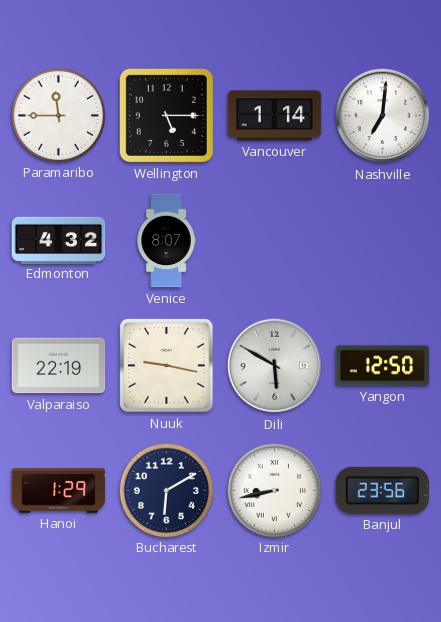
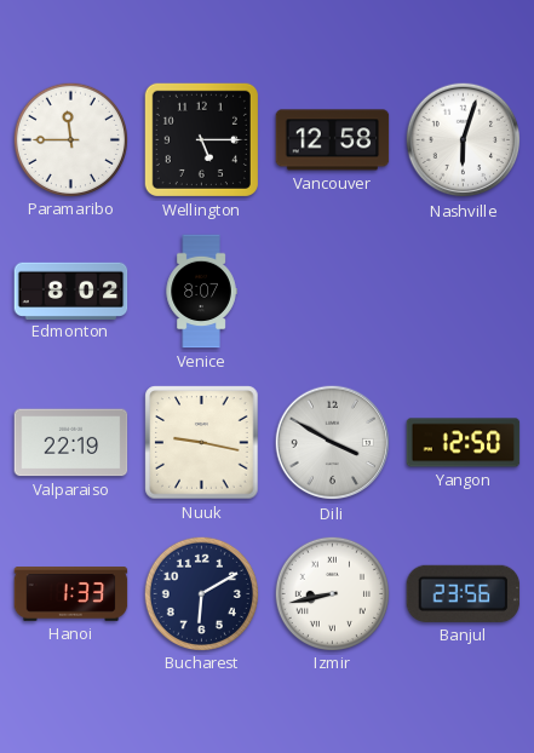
Vancouver: 1:14 -> 12:58 (333, 140)
Nashville: 7:01 -> 6:03 (464, 140)
Edmonton: 4:32 -> 8:02 (71, 291)
Dili: 5:50 -> 3:50 (333, 443)
Hanoi: 1:29 -> 1:33 (71, 594)
